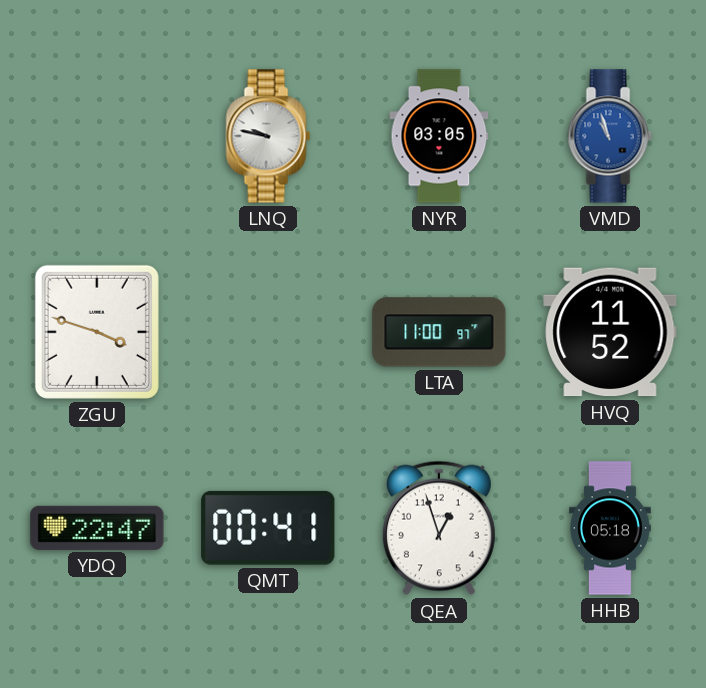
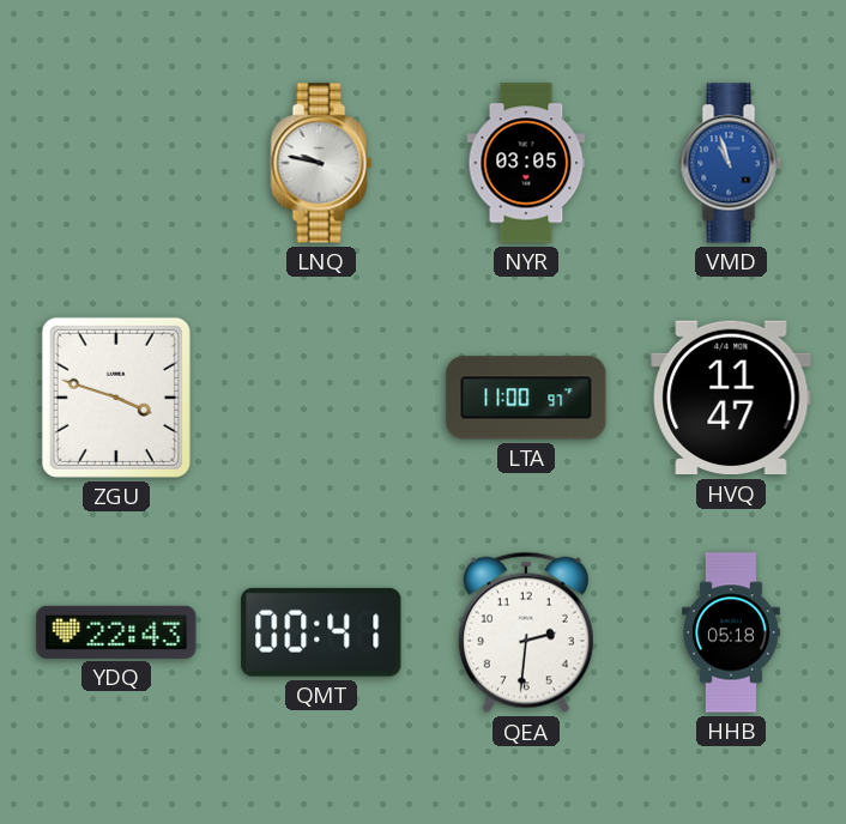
HVQ: 11:52 -> 11:47 (731, 398)
YDQ: 22:47 -> 22:43 (116, 632)
QEA: 12:57 -> 2:31 (526, 632)
